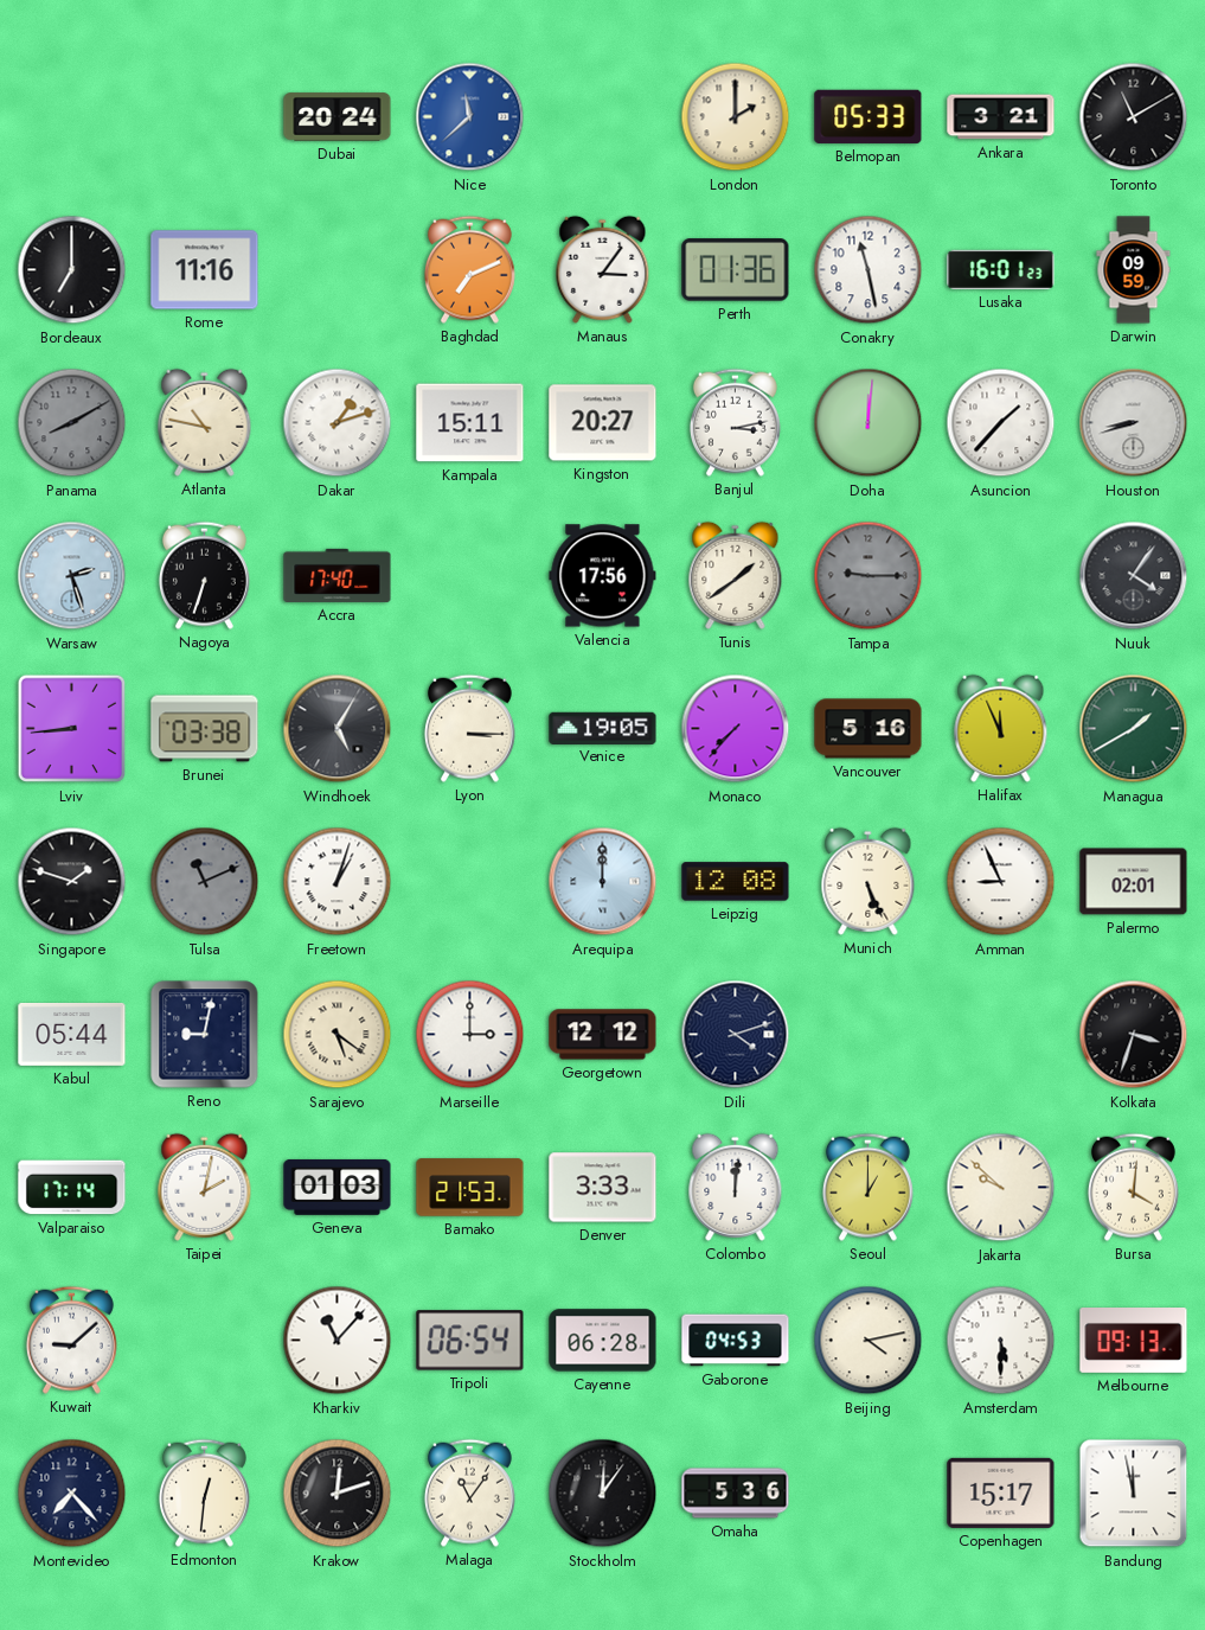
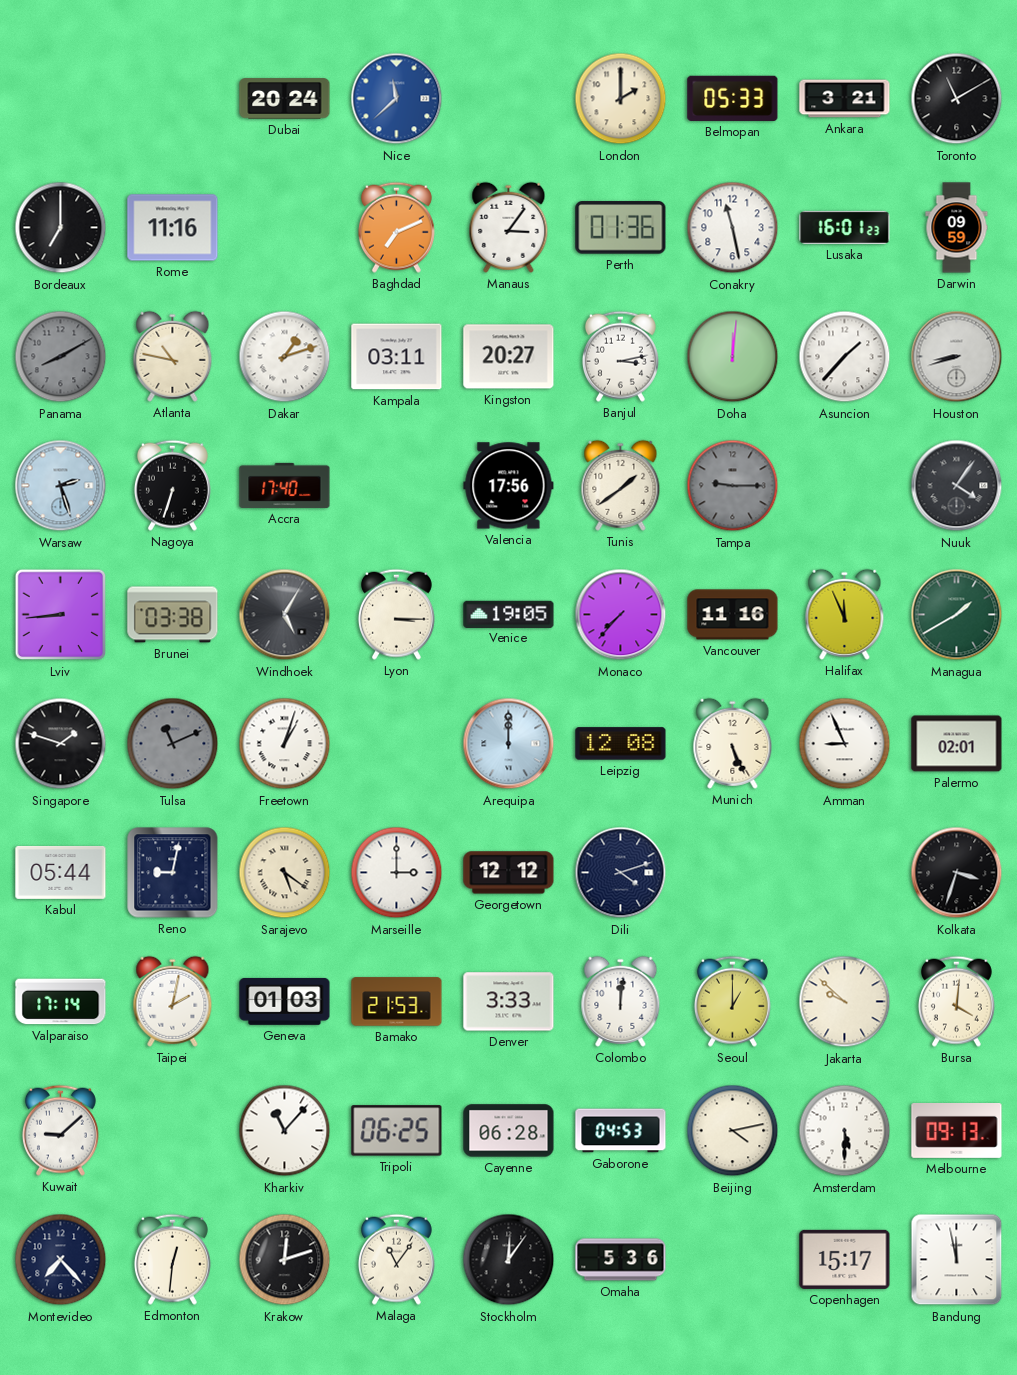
Kampala: 15:11 -> 03:11 (397, 357)
Vancouver: 5:16 -> 11:16 (733, 615)
Tripoli: 06:54 -> 06:25 (397, 1131)
